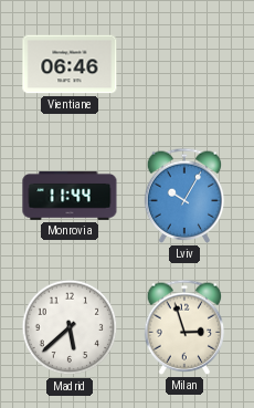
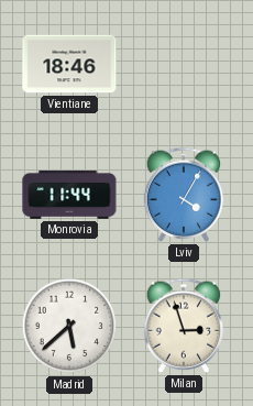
Vientiane: 06:46 -> 18:46 (69, 64)
Lviv: 10:05 -> 4:05 (184, 195)
